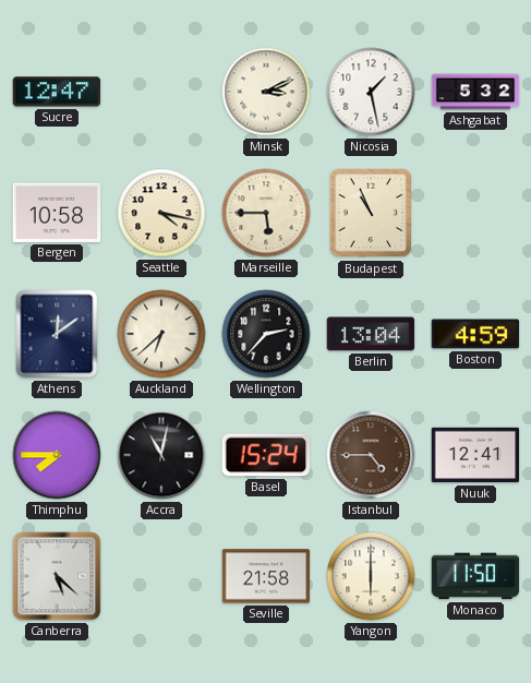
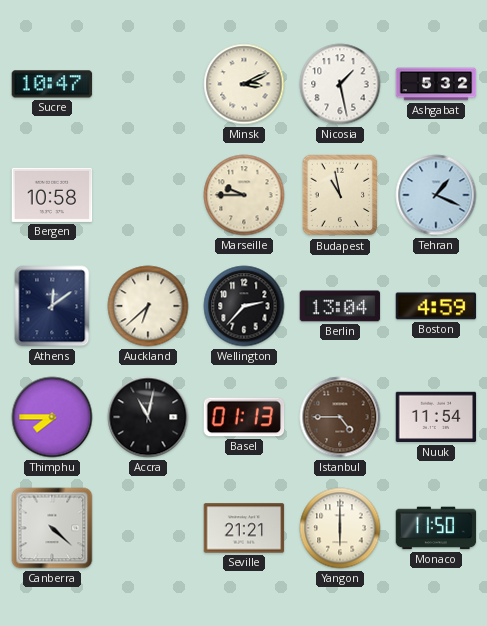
Sucre: 12:47 -> 10:47 (52, 84)
Seattle: 4:17 -> none (161, 213)
Marseille: 5:45 -> 9:45 (244, 195)
Budapest: 10:56 -> 10:58 (340, 195)
Tehran: none -> 1:19 (436, 195)
Basel: 15:24 -> 01:13 (244, 417)
Nuuk: 12:41 -> 11:54 (436, 417)
Canberra: 5:22 -> 4:22 (52, 528)
Seville: 21:58 -> 21:21 (244, 528)
